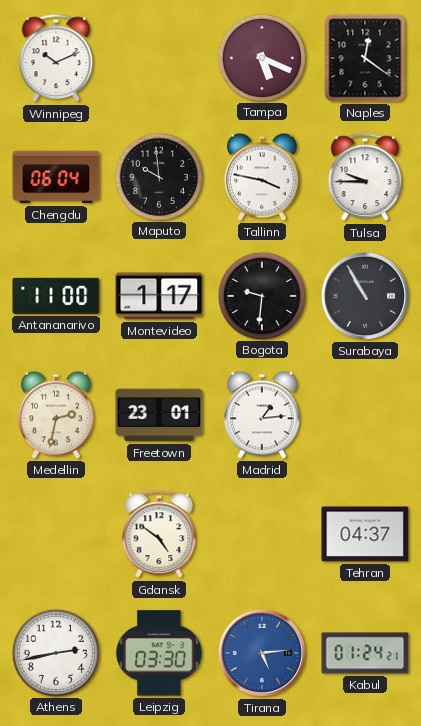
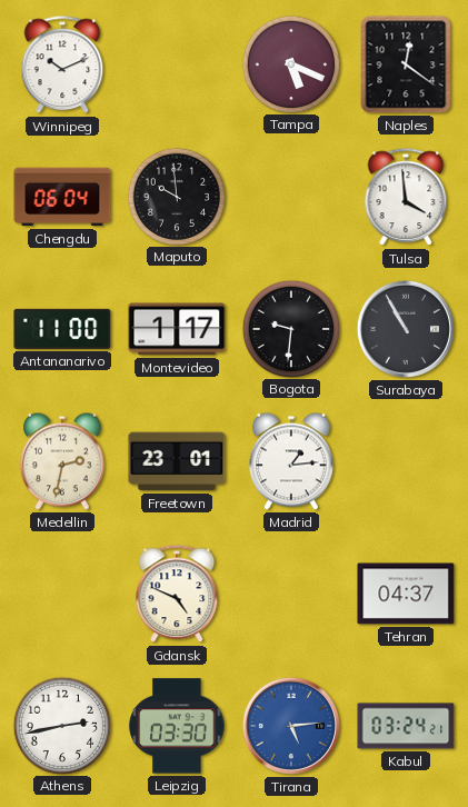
Tallinn: 3:47 -> none (263, 177)
Tulsa: 9:45 -> 3:59 (406, 198)
Gdansk: 4:51 -> 4:49 (177, 595)
Kabul: 01:24 -> 03:24 (406, 726)
